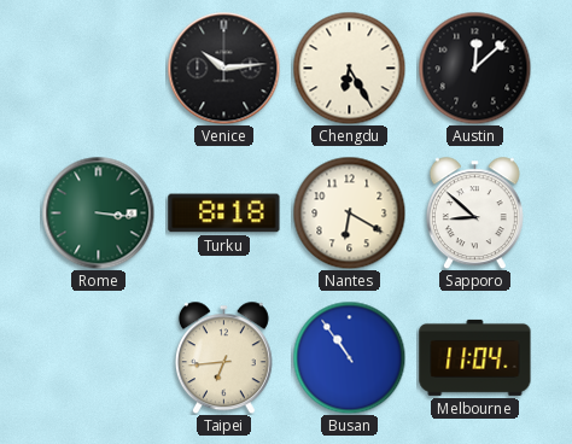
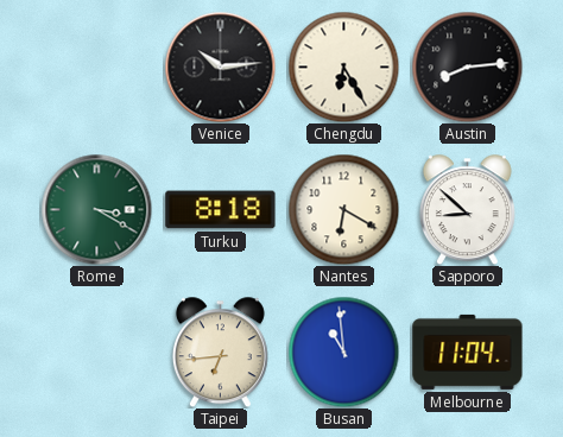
Austin: 12:08 -> 8:14 (467, 66)
Rome: 3:16 -> 3:20 (96, 209)
Busan: 10:54 -> 10:59 (343, 351)
